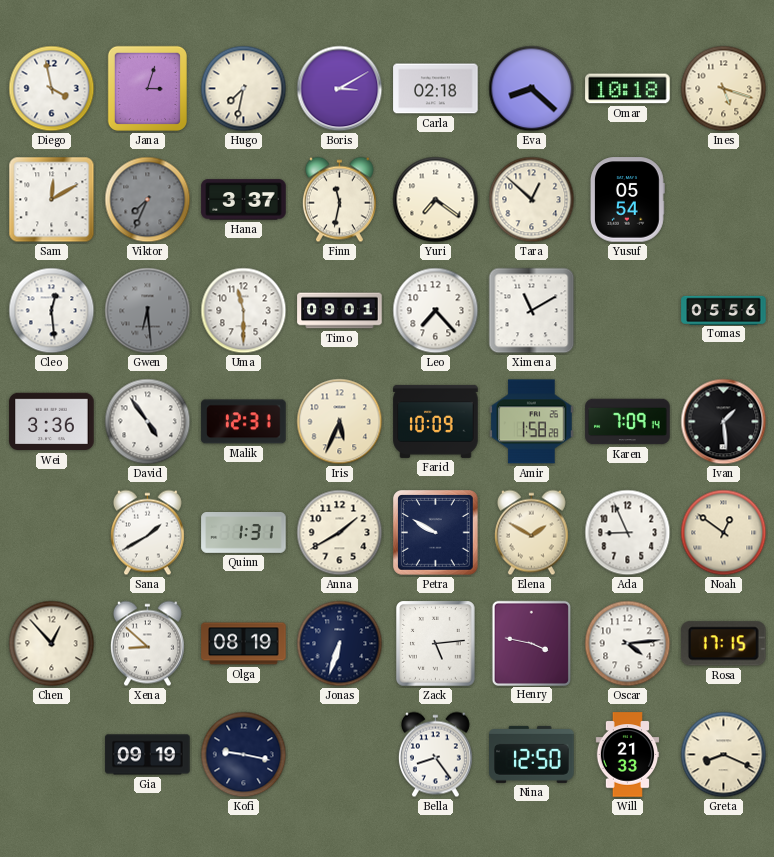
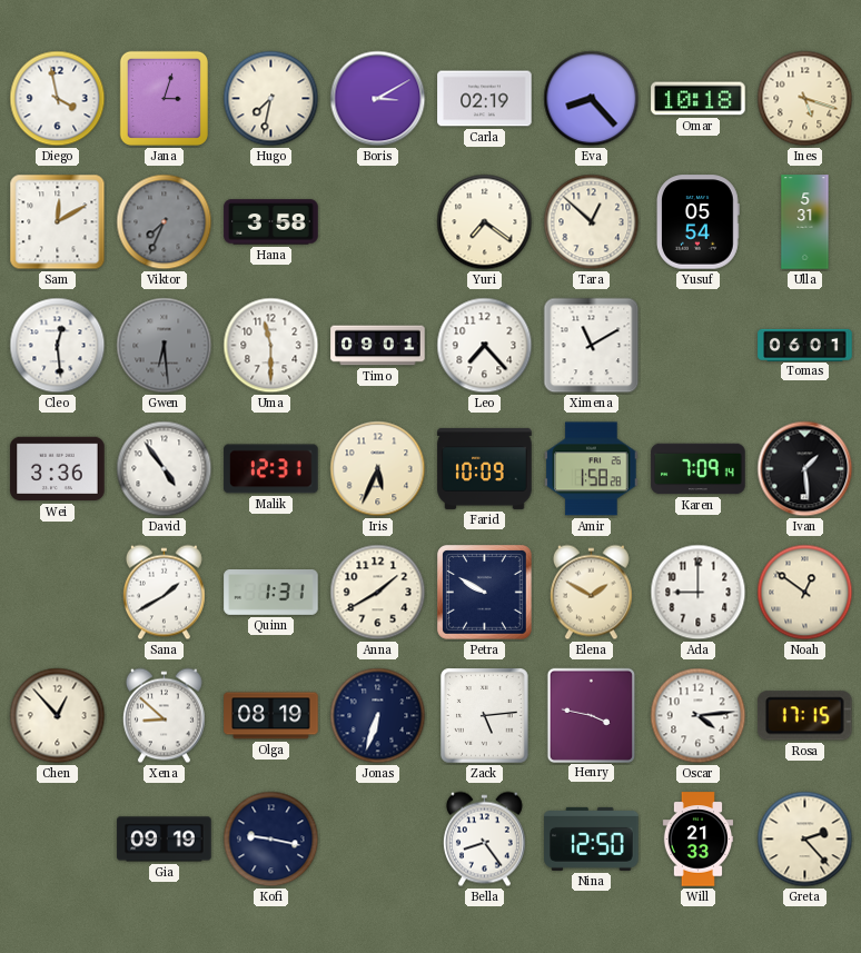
Carla: 02:18 -> 02:19 (485, 99)
Eva: 8:22 -> 8:23 (592, 99)
Hana: 3:37 -> 3:58 (271, 222)
Finn: 11:32 -> none (339, 200)
Ulla: none -> 5:31 (805, 222)
Tomas: 05:56 -> 06:01 (805, 345)
Ada: 8:56 -> 9:00 (699, 593)
Greta: 8:19 -> 2:23 (805, 840)
